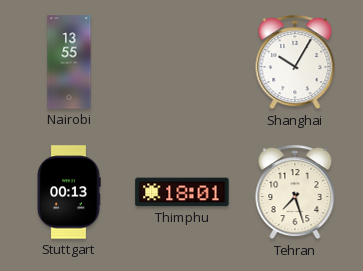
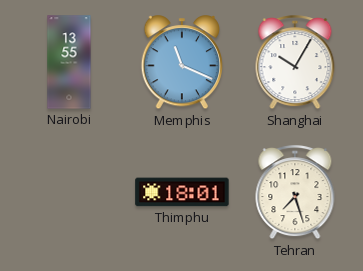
Memphis: none -> 11:19 (182, 63)
Stuttgart: 00:13 -> none (69, 192)
